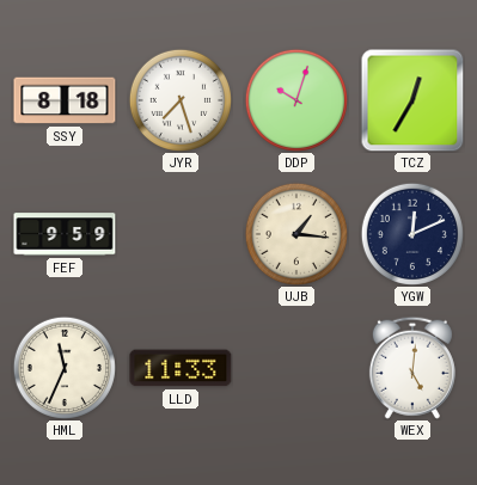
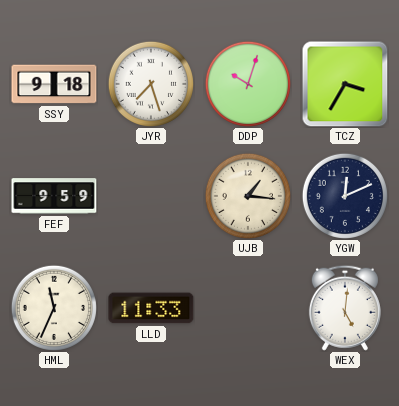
SSY: 8:18 -> 9:18 (54, 84)
TCZ: 12:35 -> 3:35 (345, 84)
